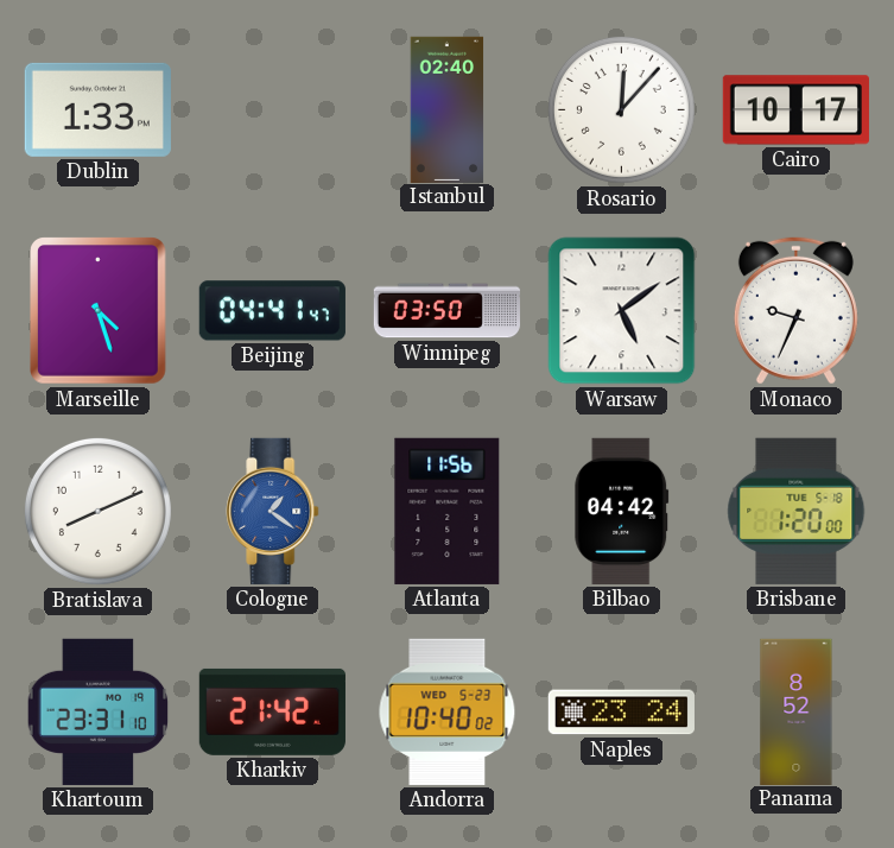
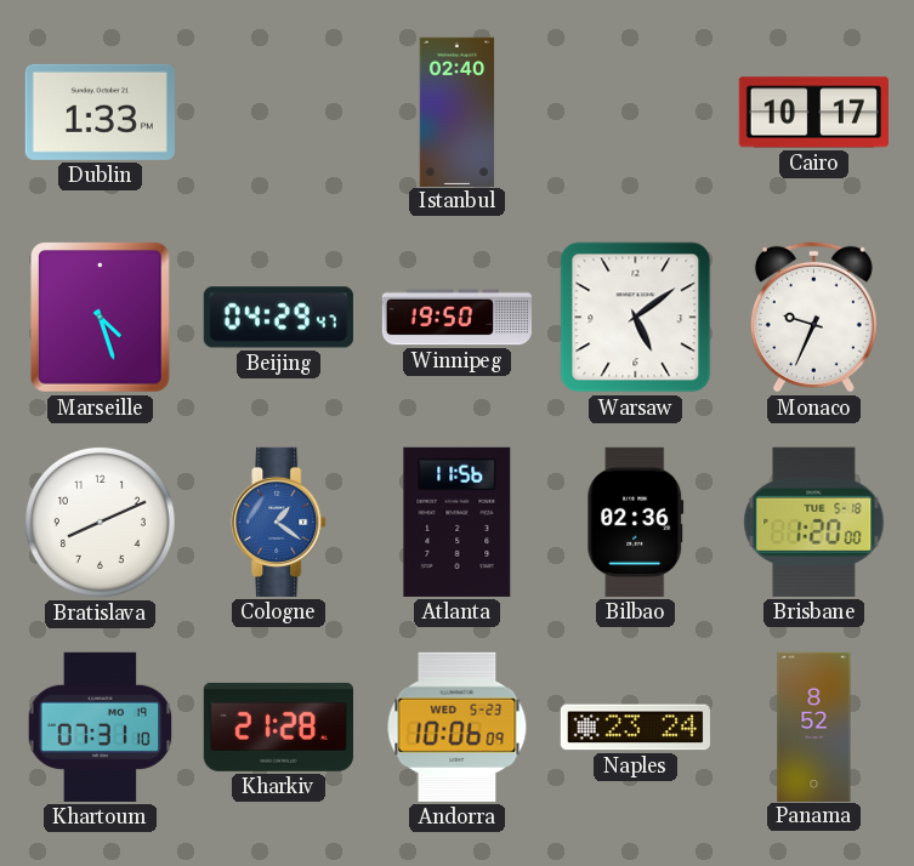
Rosario: 12:07 -> none (621, 109)
Beijing: 04:41 -> 04:29 (278, 318)
Winnipeg: 03:50 -> 19:50 (458, 318)
Bilbao: 04:42 -> 02:36 (636, 522)
Khartoum: 23:31 -> 07:31 (101, 727)
Kharkiv: 21:42 -> 21:28 (278, 727)
Andorra: 10:40 -> 10:06 (458, 727)
